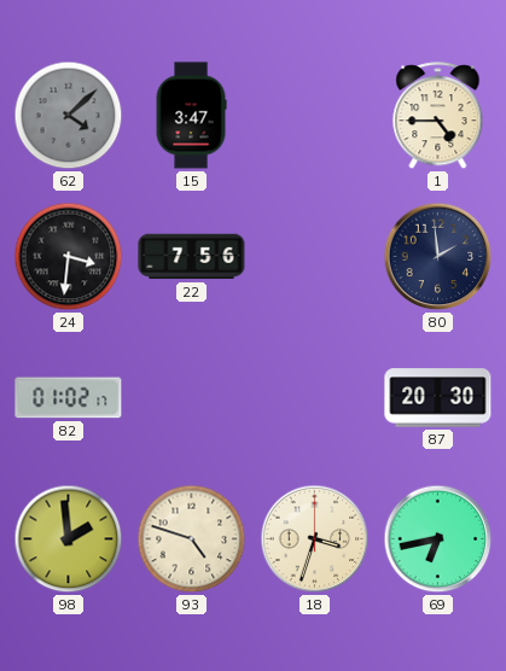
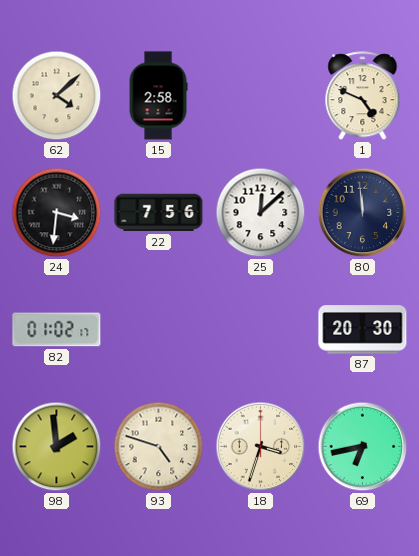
62 dial: grey -> cream (57, 96)
15: 3:47 -> 2:58 (158, 96)
1: 4:45 -> 4:49 (363, 96)
25: none -> 12:08 (261, 213)
80: 1:59 -> 11:59 (363, 213)
